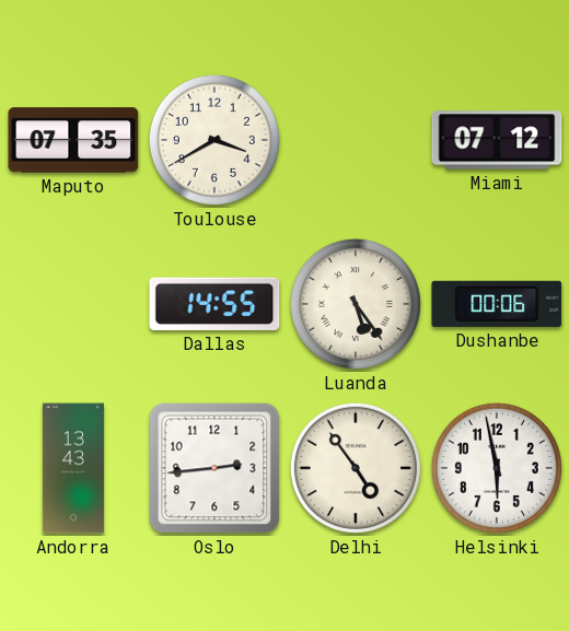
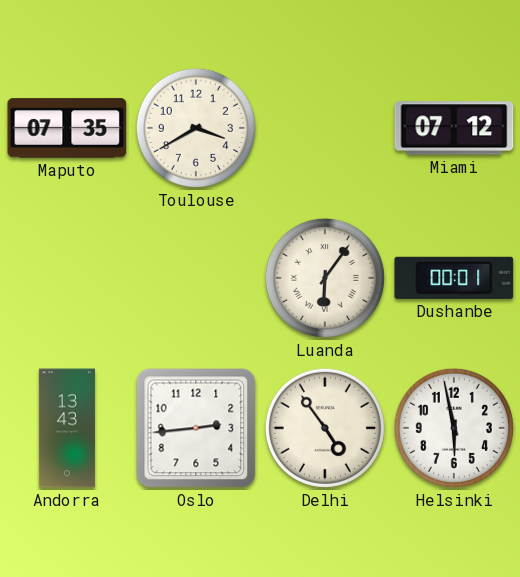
Dallas: 14:55 -> none (214, 304)
Luanda: 5:24 -> 6:06 (325, 278)
Dushanbe: 00:06 -> 00:01 (454, 278)
